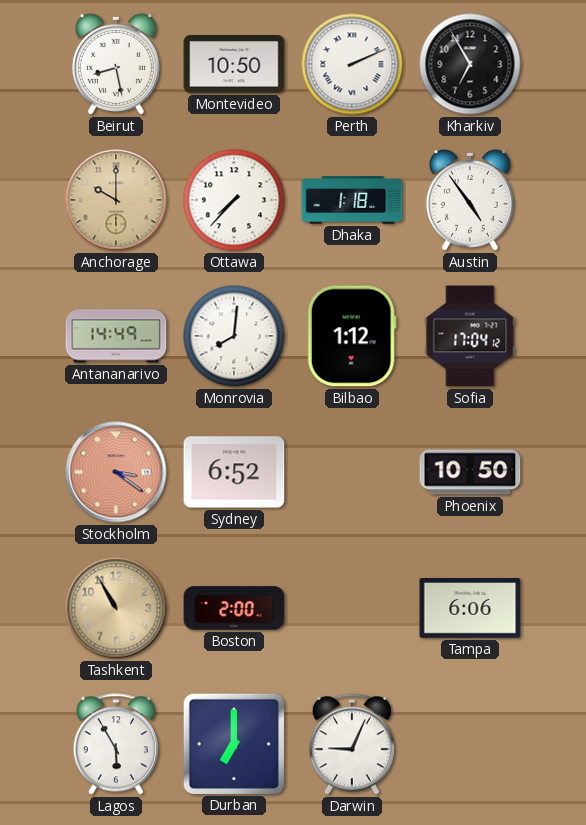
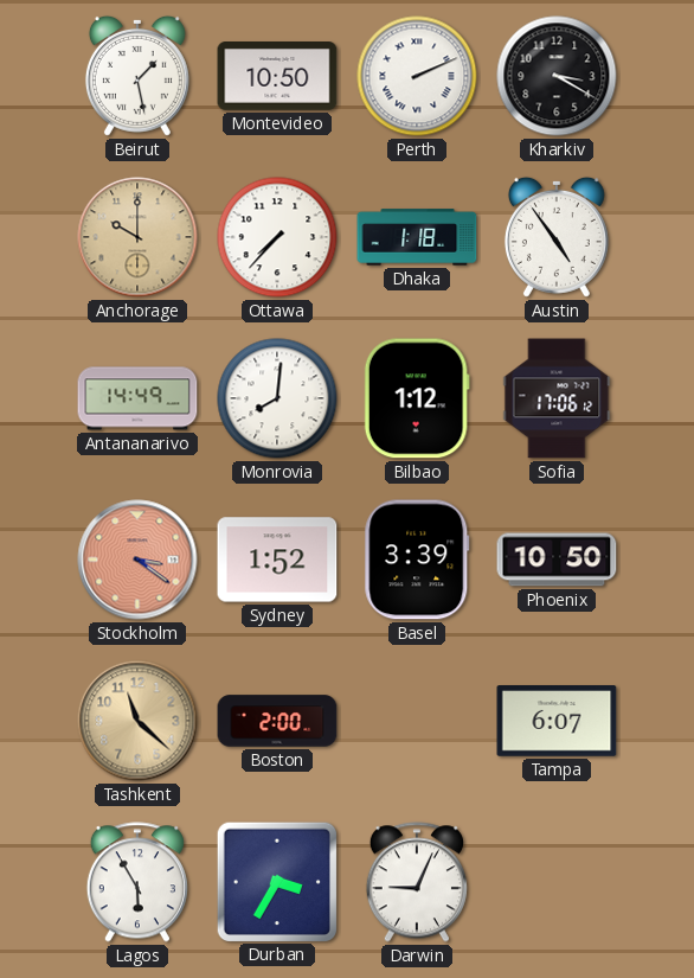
Beirut: 8:28 -> 1:28 (137, 76)
Kharkiv: 6:55 -> 3:20 (557, 76)
Sofia: 17:04 -> 17:06 (557, 398)
Sydney: 6:52 -> 1:52 (277, 560)
Basel: none -> 3:39 (417, 560)
Tashkent: 10:55 -> 11:22 (137, 721)
Tampa: 6:06 -> 6:07 (557, 722)
Durban: 7:00 -> 3:35 (276, 881)
